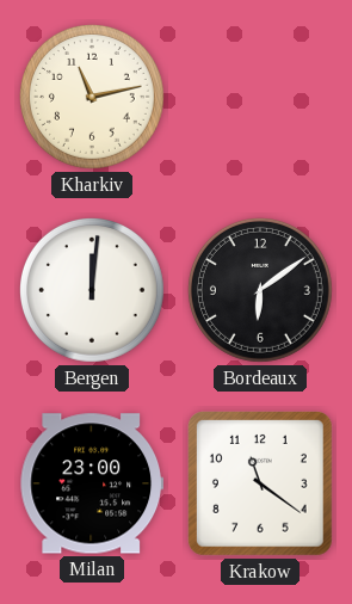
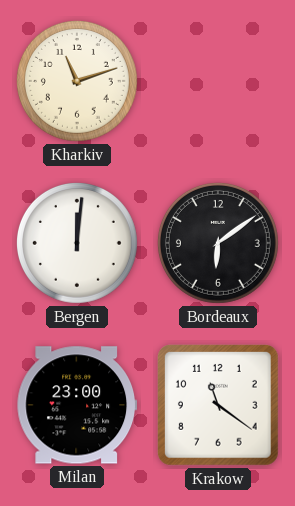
Kharkiv: 11:13 -> 11:12 (77, 81)
